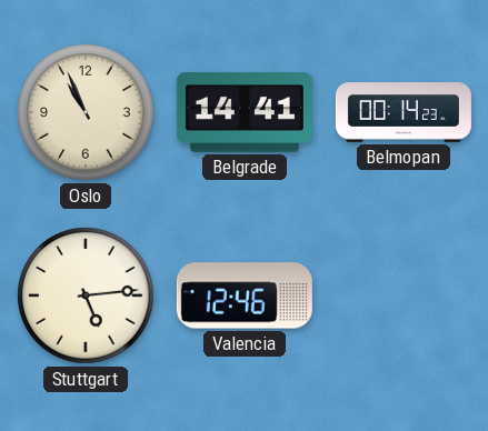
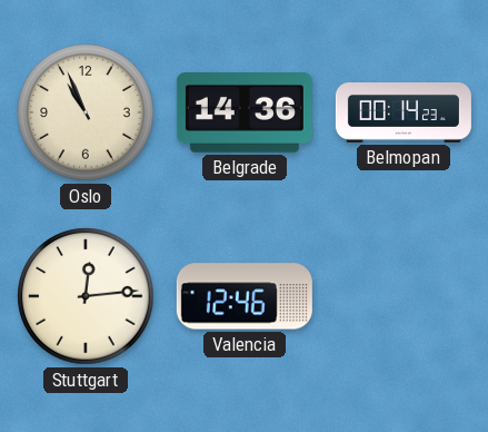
Belgrade: 14:41 -> 14:36 (245, 114)
Stuttgart: 5:14 -> 12:14 (86, 296)
